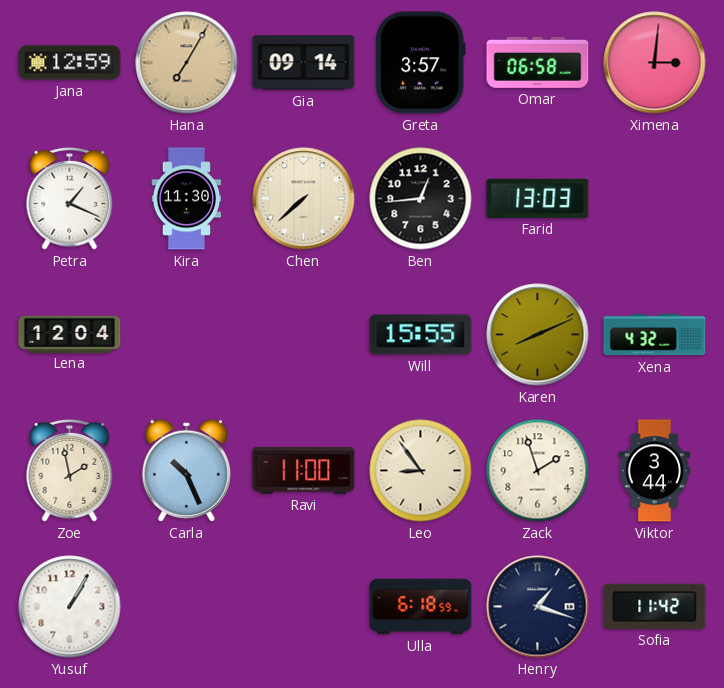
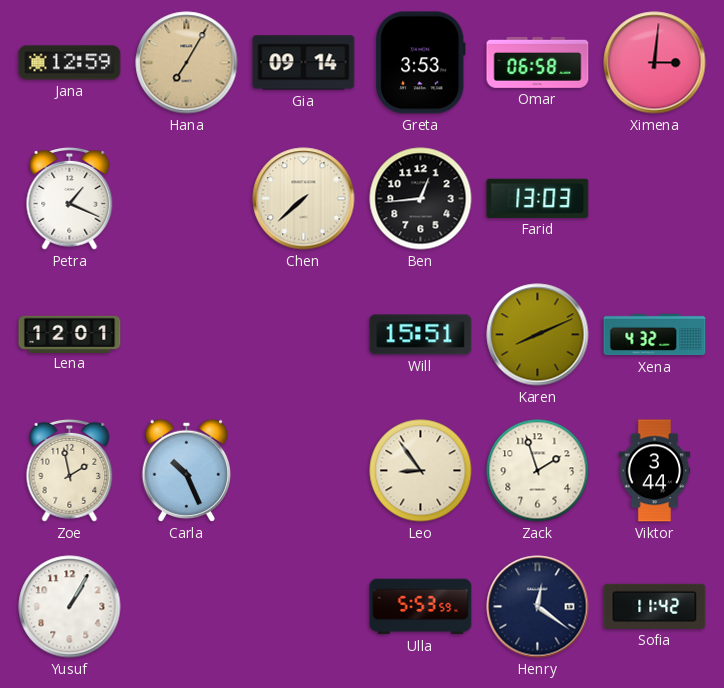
Greta: 3:57 -> 3:53 (421, 63)
Kira: 11:30 -> none (187, 199)
Lena: 12:04 -> 12:01 (70, 334)
Will: 15:55 -> 15:51 (421, 335)
Ravi: 11:00 -> none (304, 471)
Ulla: 6:18 -> 5:53 (421, 607)
Henry: 1:18 -> 12:21 (538, 607)
